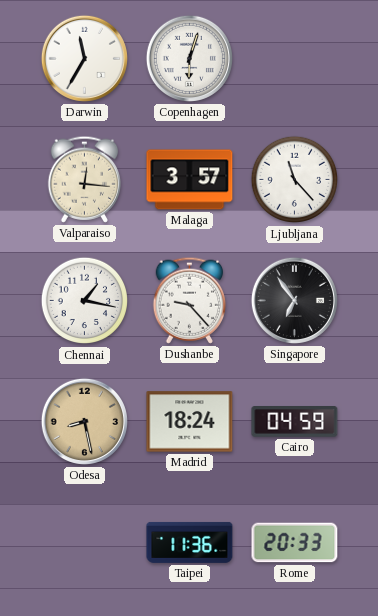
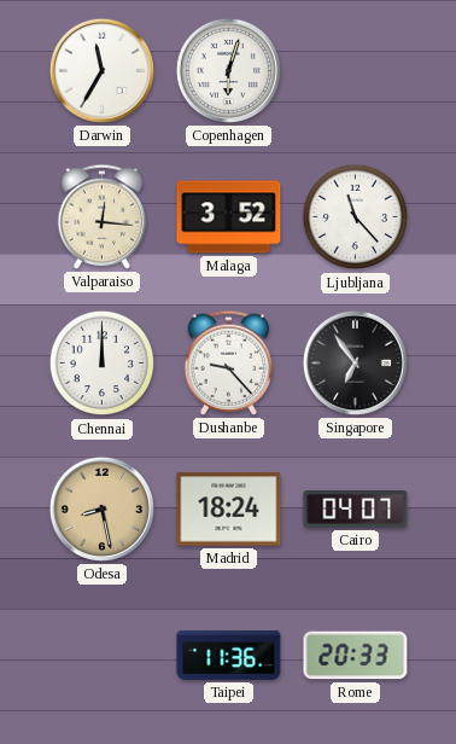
Malaga: 3:57 -> 3:52 (229, 217)
Chennai: 1:17 -> 12:00 (103, 364)
Cairo: 04:59 -> 04:07 (356, 510)
